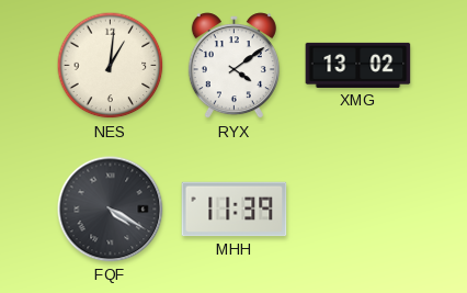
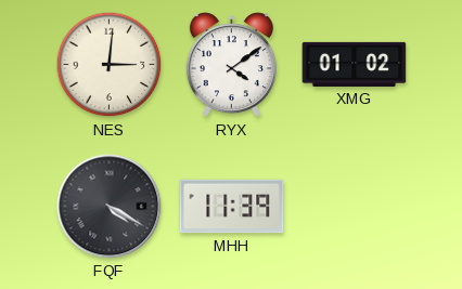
NES: 1:01 -> 3:01 (110, 65)
XMG: 13:02 -> 01:02 (355, 64)
